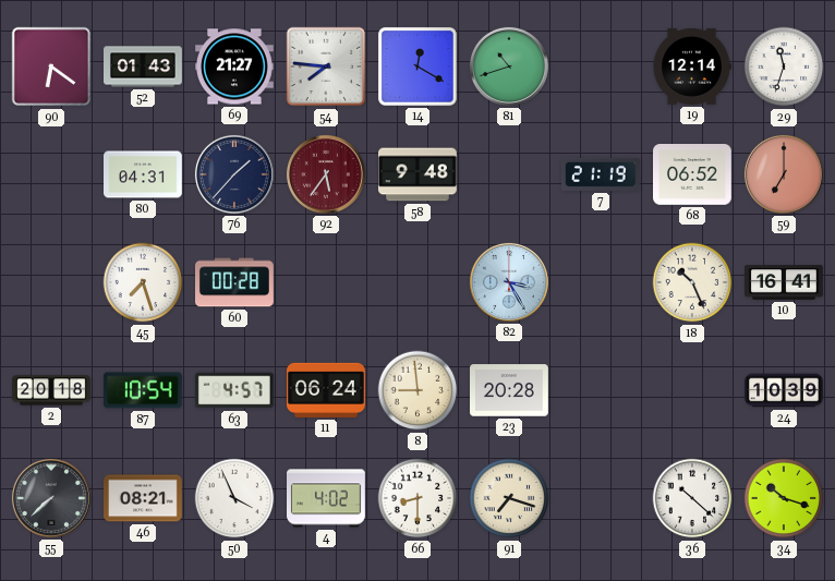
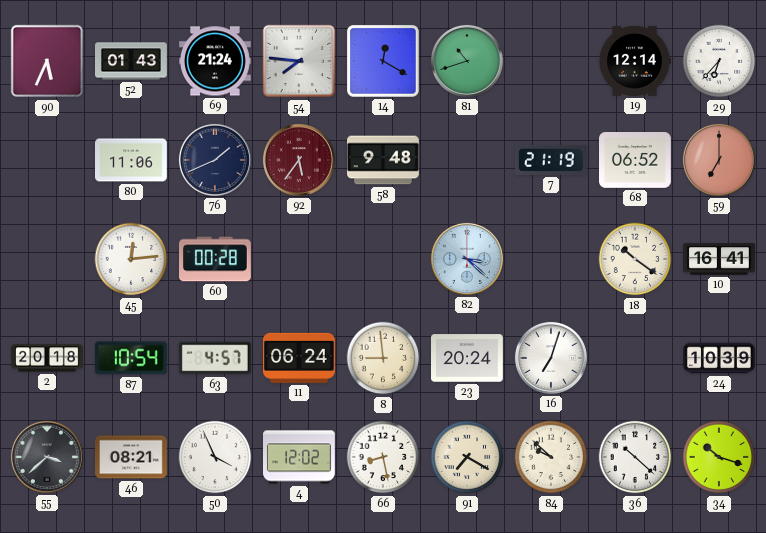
90: 6:21 -> 5:34 (47, 61)
69: 21:27 -> 21:24 (216, 61)
29: 11:33 -> 6:37 (719, 61)
80: 04:31 -> 11:06 (132, 160)
76: 1:37 -> 1:41 (215, 160)
45: 7:27 -> 12:14 (131, 259)
82: 3:25 -> 3:22 (467, 259)
18: 10:26 -> 10:21 (635, 259)
23: 20:28 -> 20:24 (468, 358)
16: none -> 7:03 (551, 358)
55: 7:38 -> 3:38 (47, 457)
4: 4:02 -> 12:02 (300, 457)
66: 8:30 -> 8:28 (383, 457)
91: 7:18 -> 7:20 (467, 457)
84: none -> 9:52 (551, 457)
